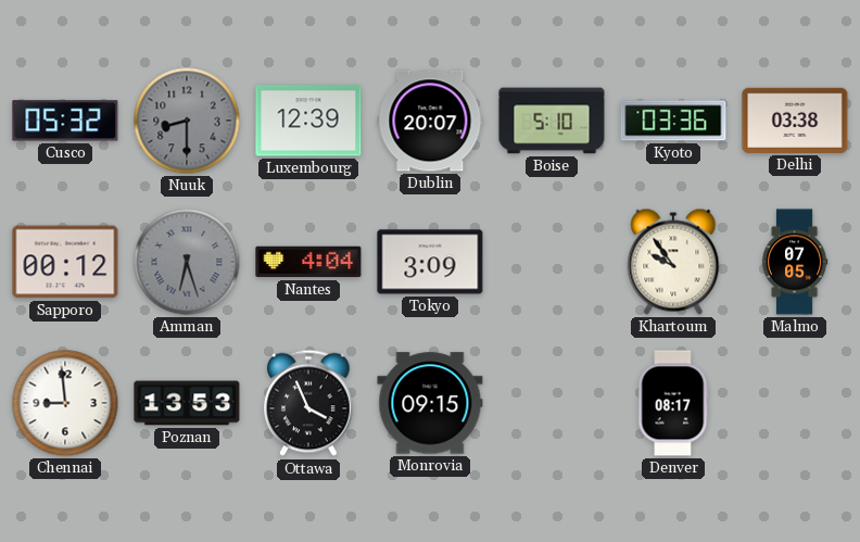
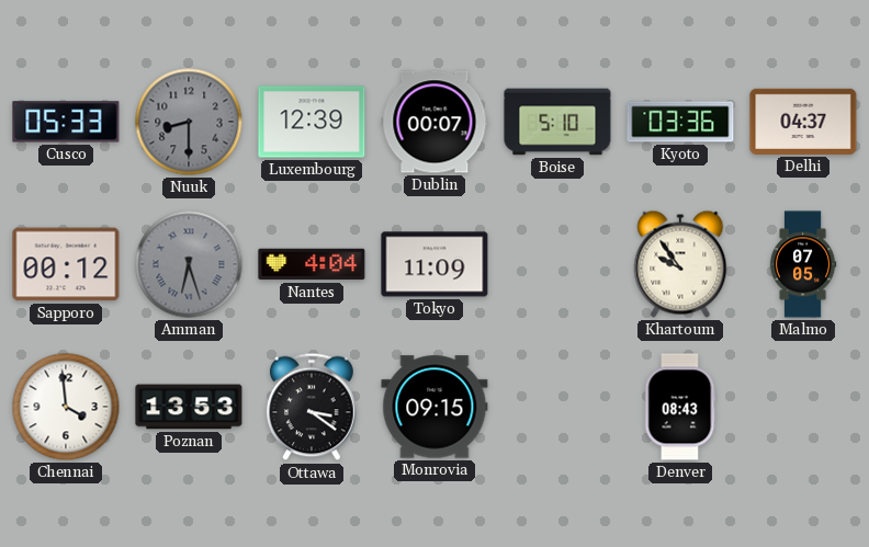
Cusco: 05:32 -> 05:33 (66, 122)
Dublin: 20:07 -> 00:07 (435, 122)
Delhi: 03:38 -> 04:37 (803, 122)
Tokyo: 3:09 -> 11:09 (435, 264)
Chennai: 8:59 -> 3:59 (66, 407)
Ottawa: 3:56 -> 3:21 (312, 407)
Denver: 08:17 -> 08:43 (680, 407)
